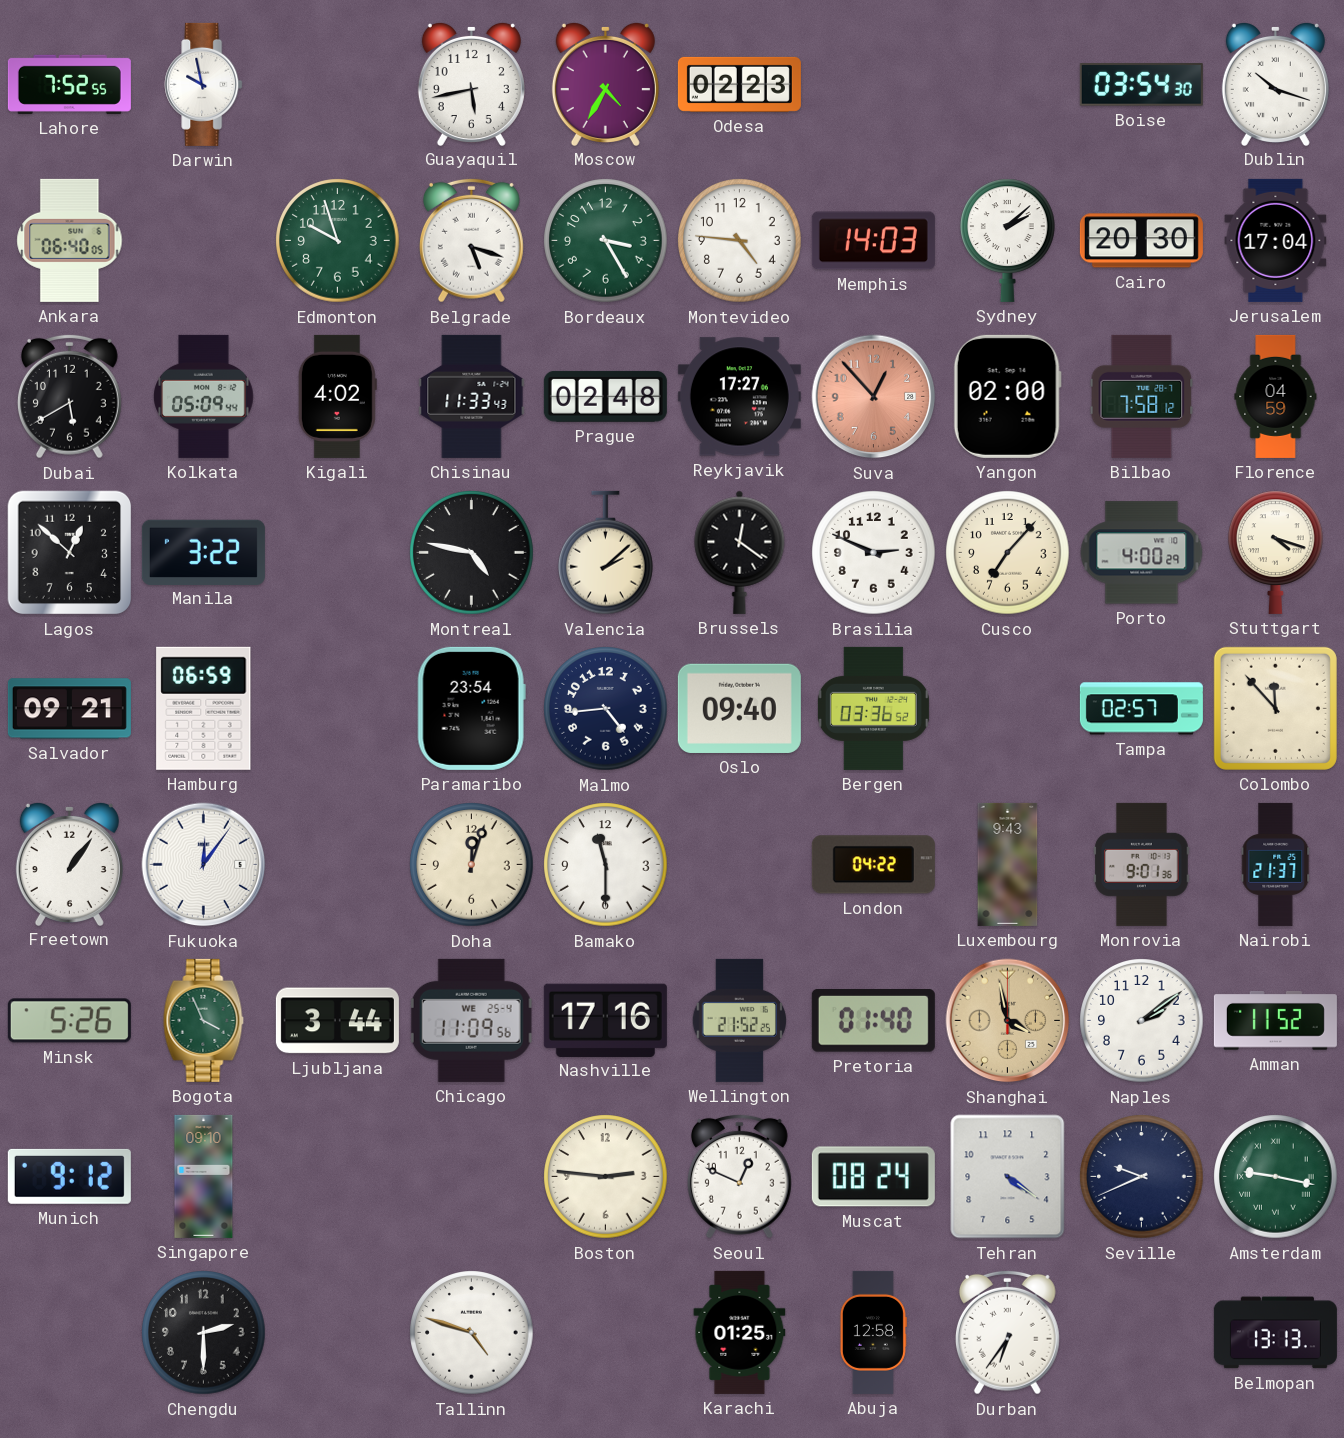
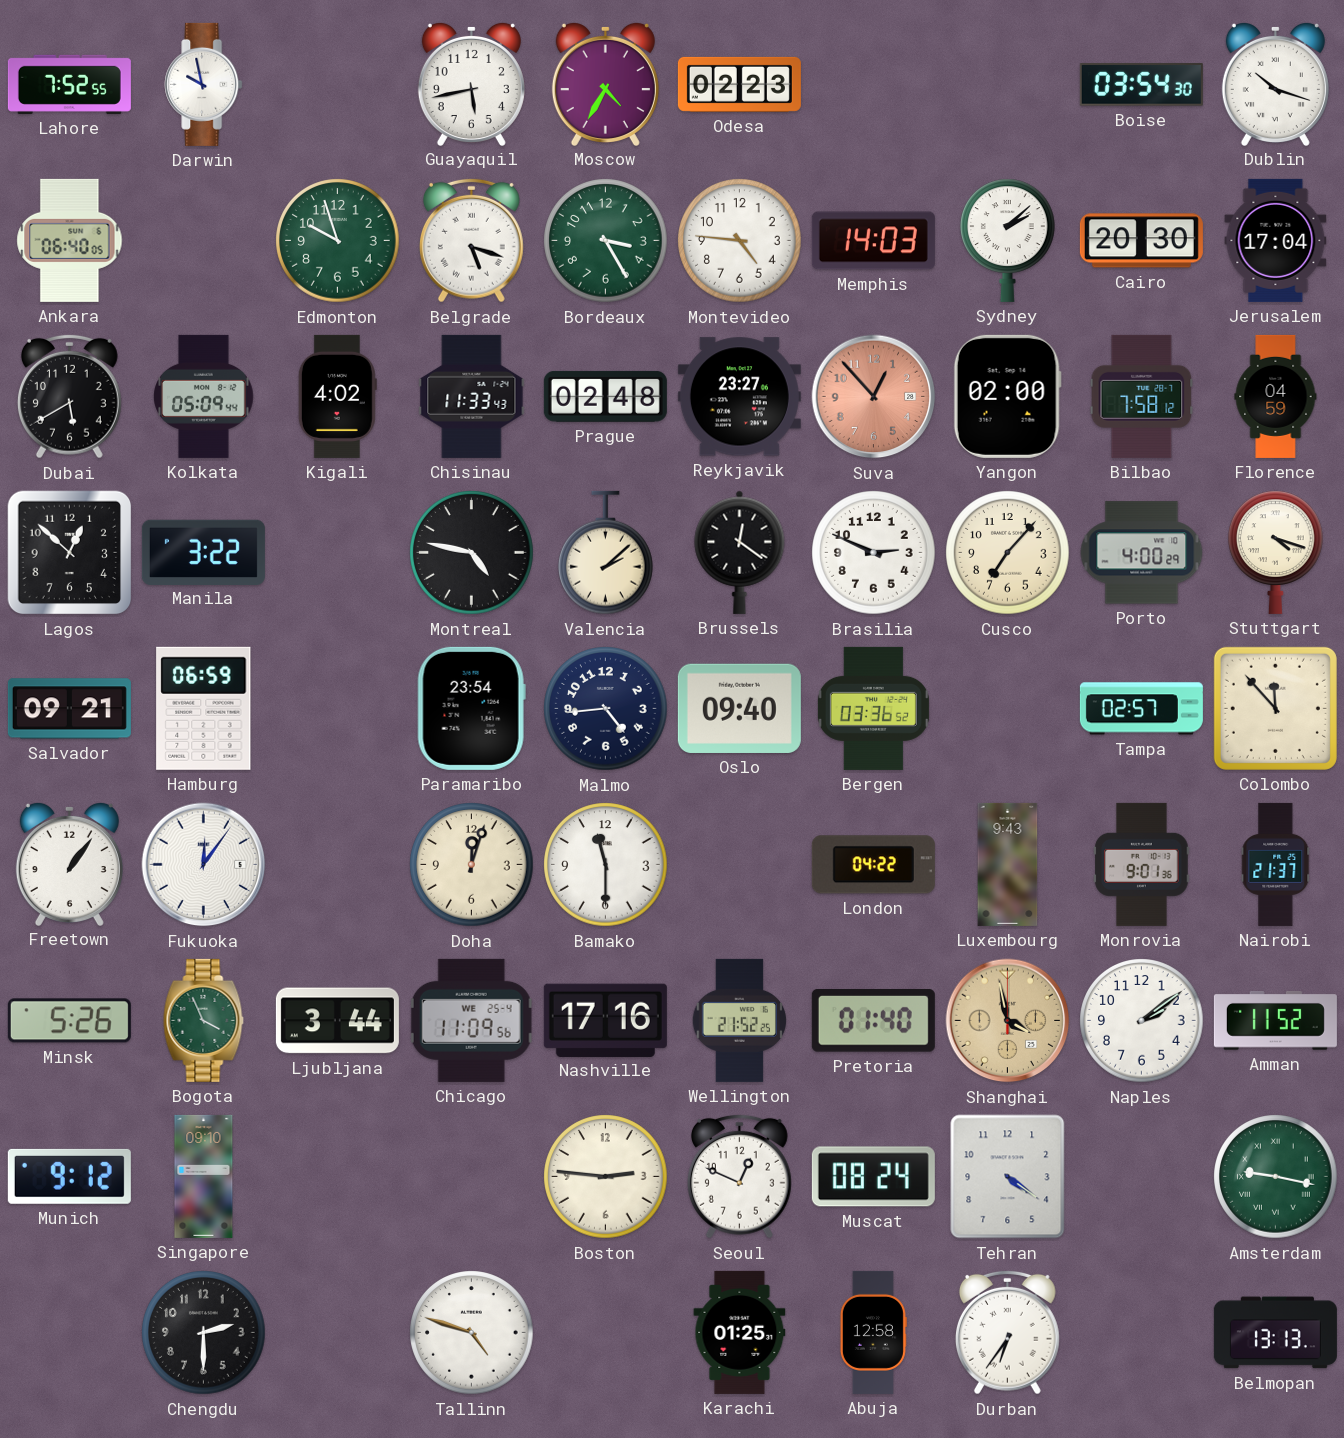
Reykjavik: 17:27 -> 23:27 (739, 397)
Seville: 9:41 -> none (1142, 1177)
